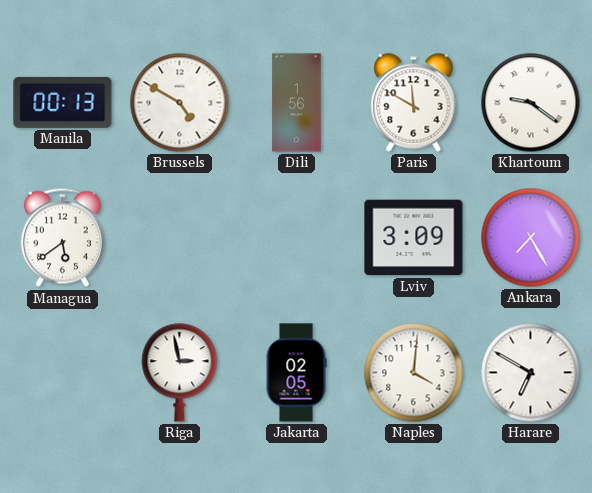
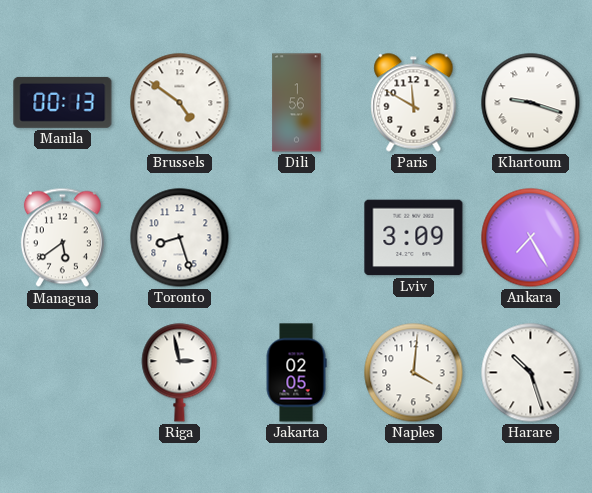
Brussels: 4:50 -> 4:51 (180, 103)
Khartoum: 9:21 -> 9:18 (531, 103)
Toronto: none -> 8:27 (180, 238)
Harare: 6:50 -> 10:27 (531, 373)
